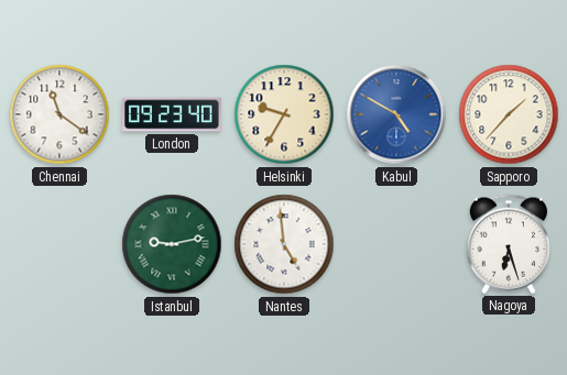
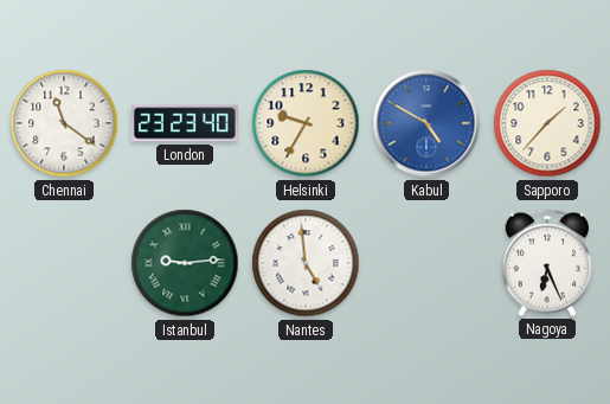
London: 09:23 -> 23:23 (186, 123)
Istanbul: 9:13 -> 9:14 (185, 263)
Nagoya: 6:27 -> 6:26 (547, 263)
